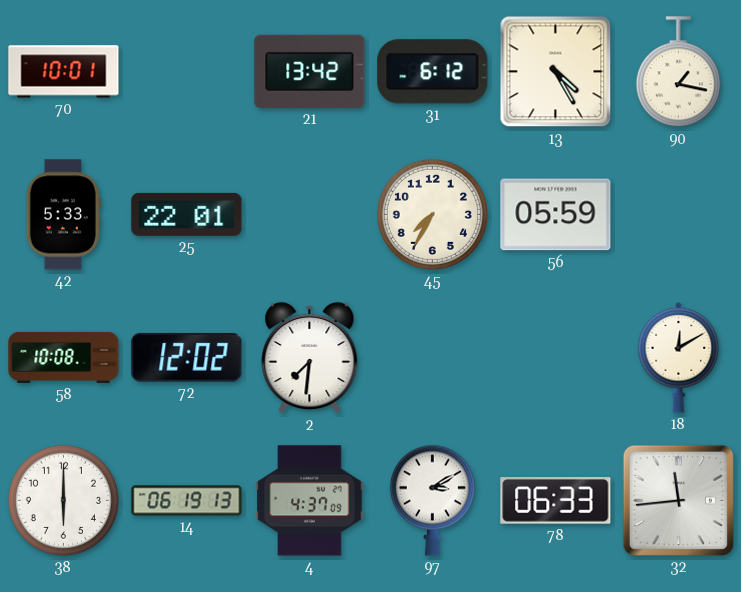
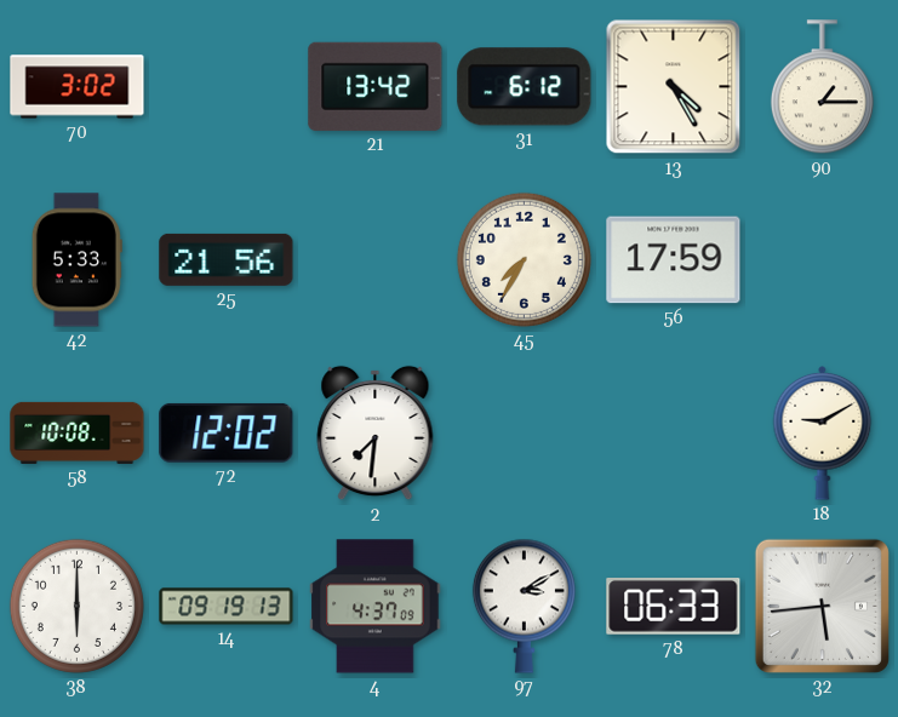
70: 10:01 -> 3:02 (78, 87)
90: 1:17 -> 1:15 (822, 87)
25: 22:01 -> 21:56 (227, 259)
56: 05:59 -> 17:59 (674, 260)
18: 12:10 -> 9:10 (823, 434)
14: 06:19 -> 09:19 (227, 607)
32: 11:44 -> 5:44 (822, 606)
